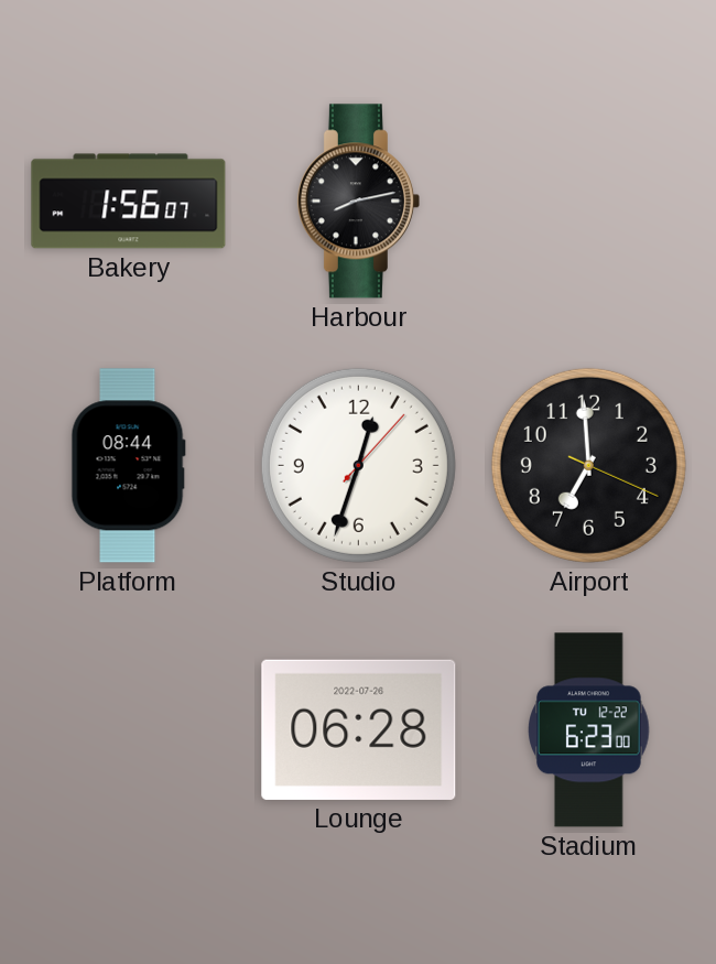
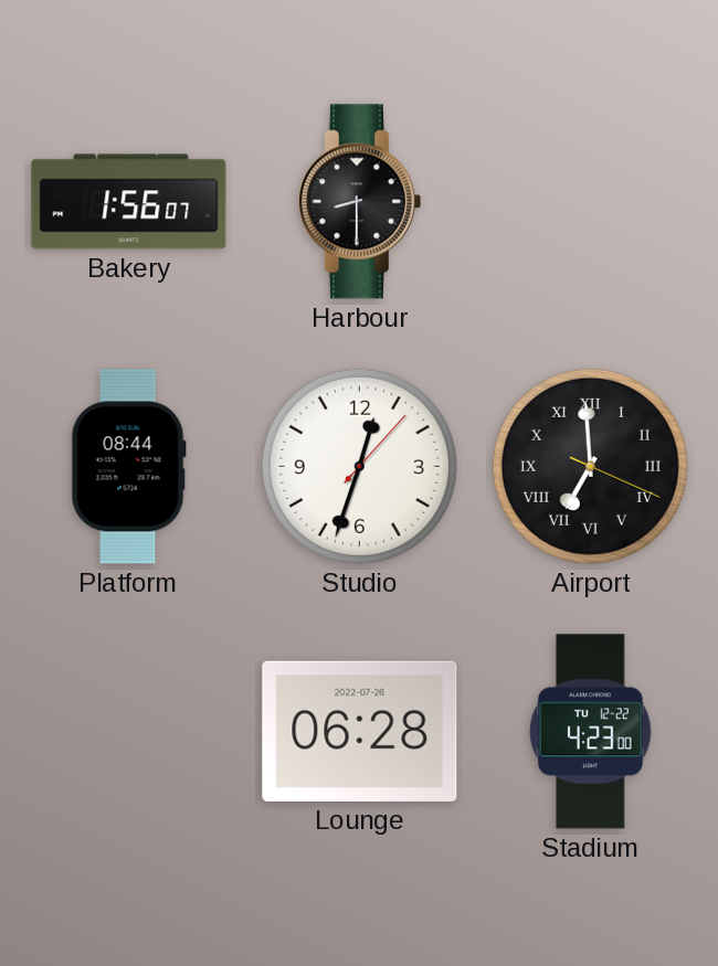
Harbour: 8:13 -> 8:30 (359, 202)
Airport numerals: Arabic -> Roman (590, 466)
Stadium: 6:23 -> 4:23 (591, 732)
